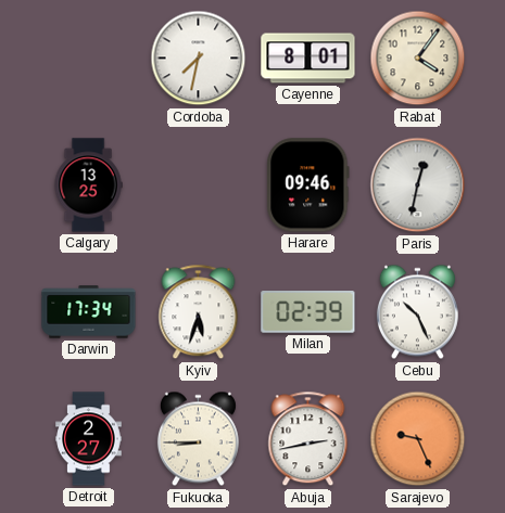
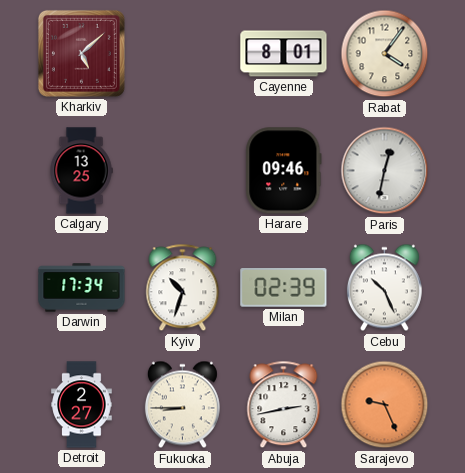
Kharkiv: none -> 5:08 (81, 53)
Cordoba: 7:32 -> none (199, 59)
Kyiv: 5:33 -> 10:33 (183, 288)
